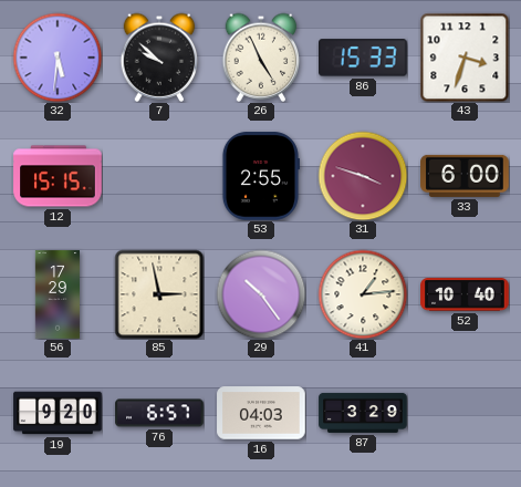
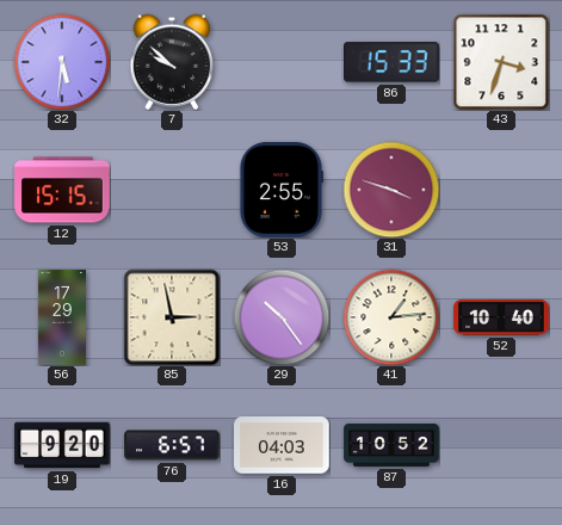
26: 4:56 -> none (261, 58)
33: 6:00 -> none (465, 176)
87: 3:29 -> 10:52 (391, 445)
